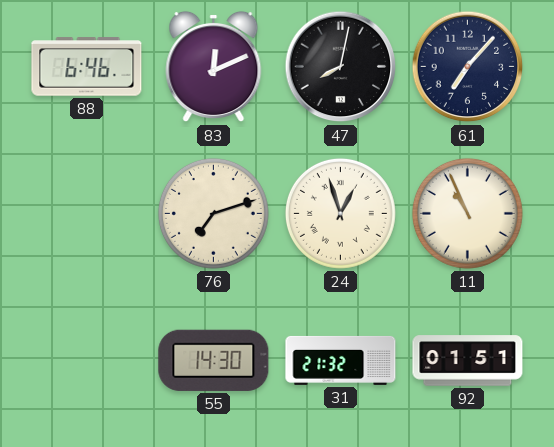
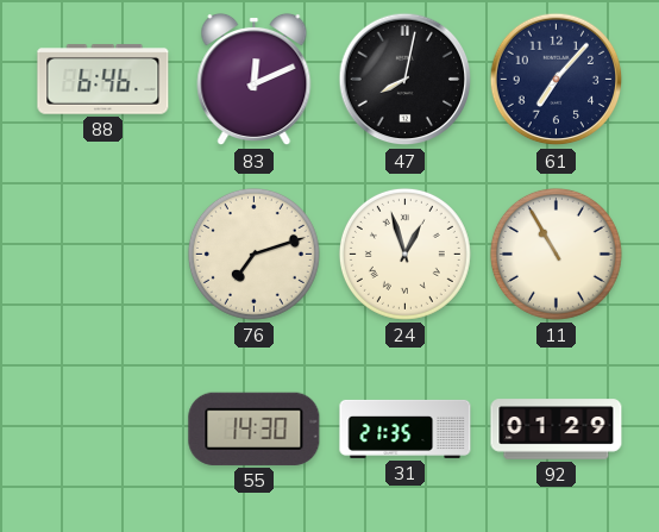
11: 10:56 -> 10:55 (556, 254)
31: 21:32 -> 21:35 (406, 428)
92: 01:51 -> 01:29 (557, 430)
